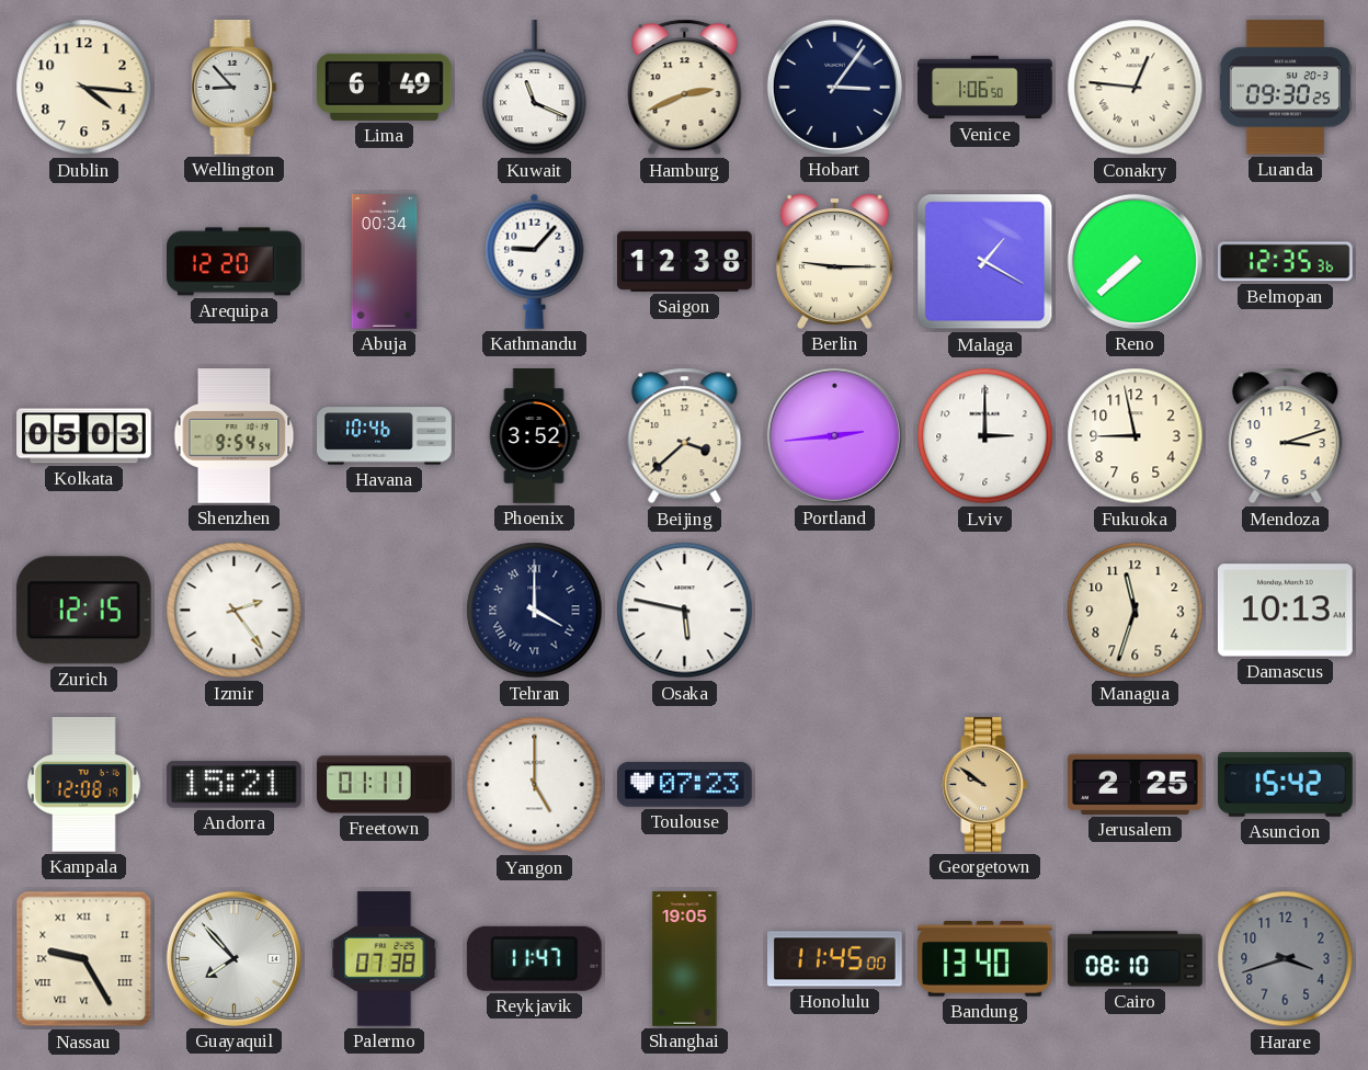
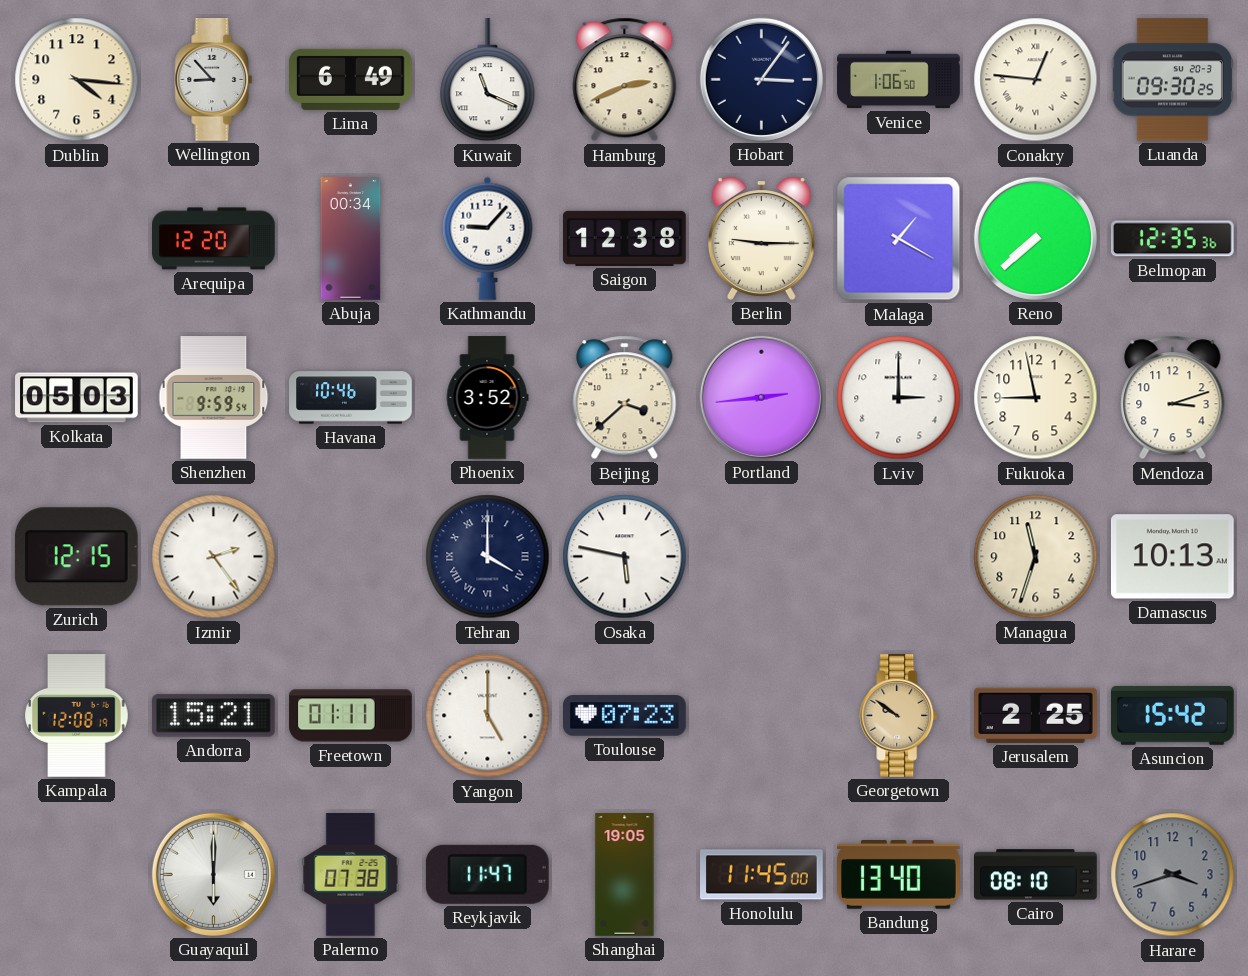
Shenzhen: 9:54 -> 9:59 (214, 398)
Nassau: 9:25 -> none (84, 959)
Guayaquil: 7:53 -> 6:00 (213, 874)
